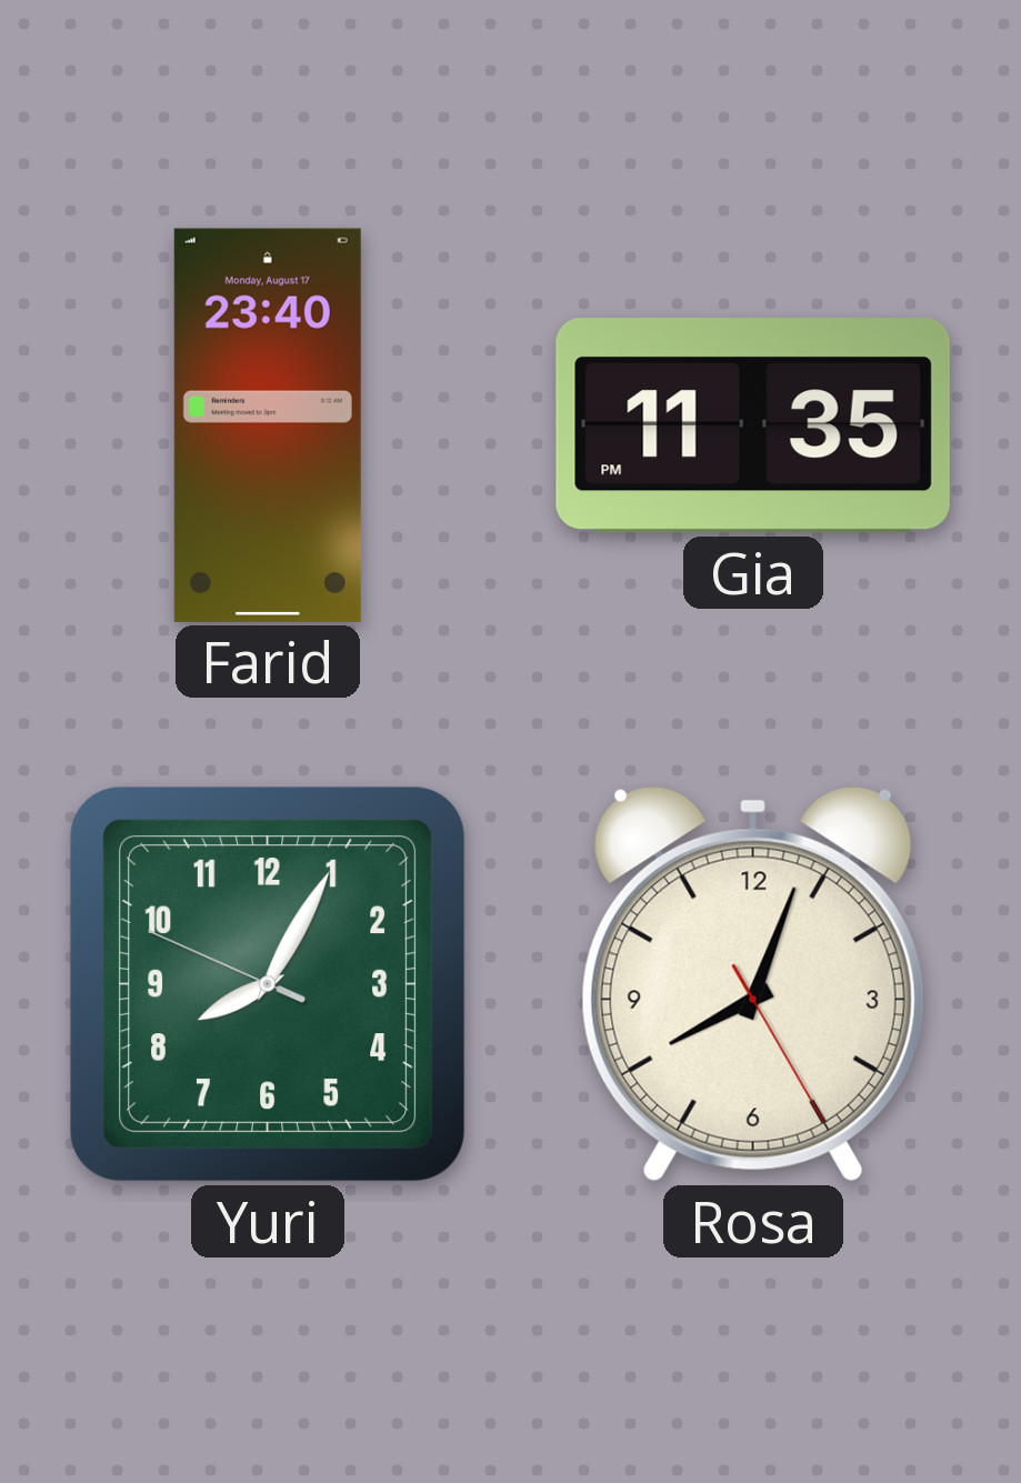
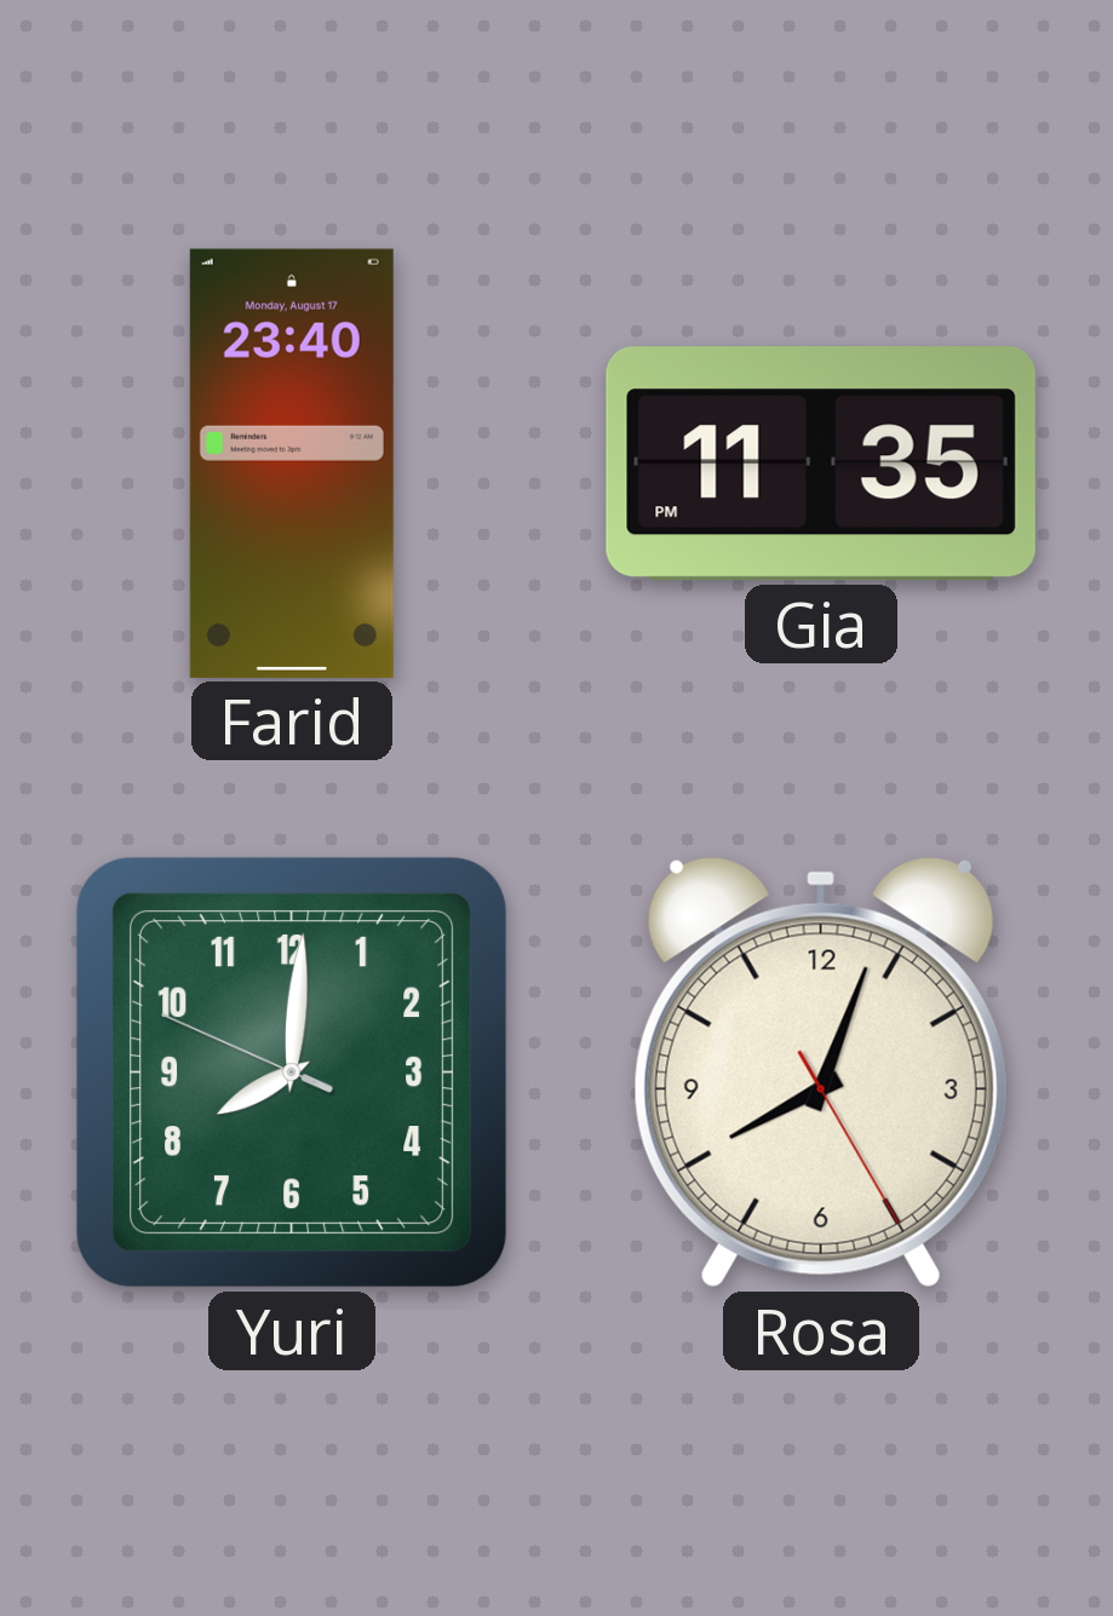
Yuri: 8:04 -> 8:00 (292, 1072)
